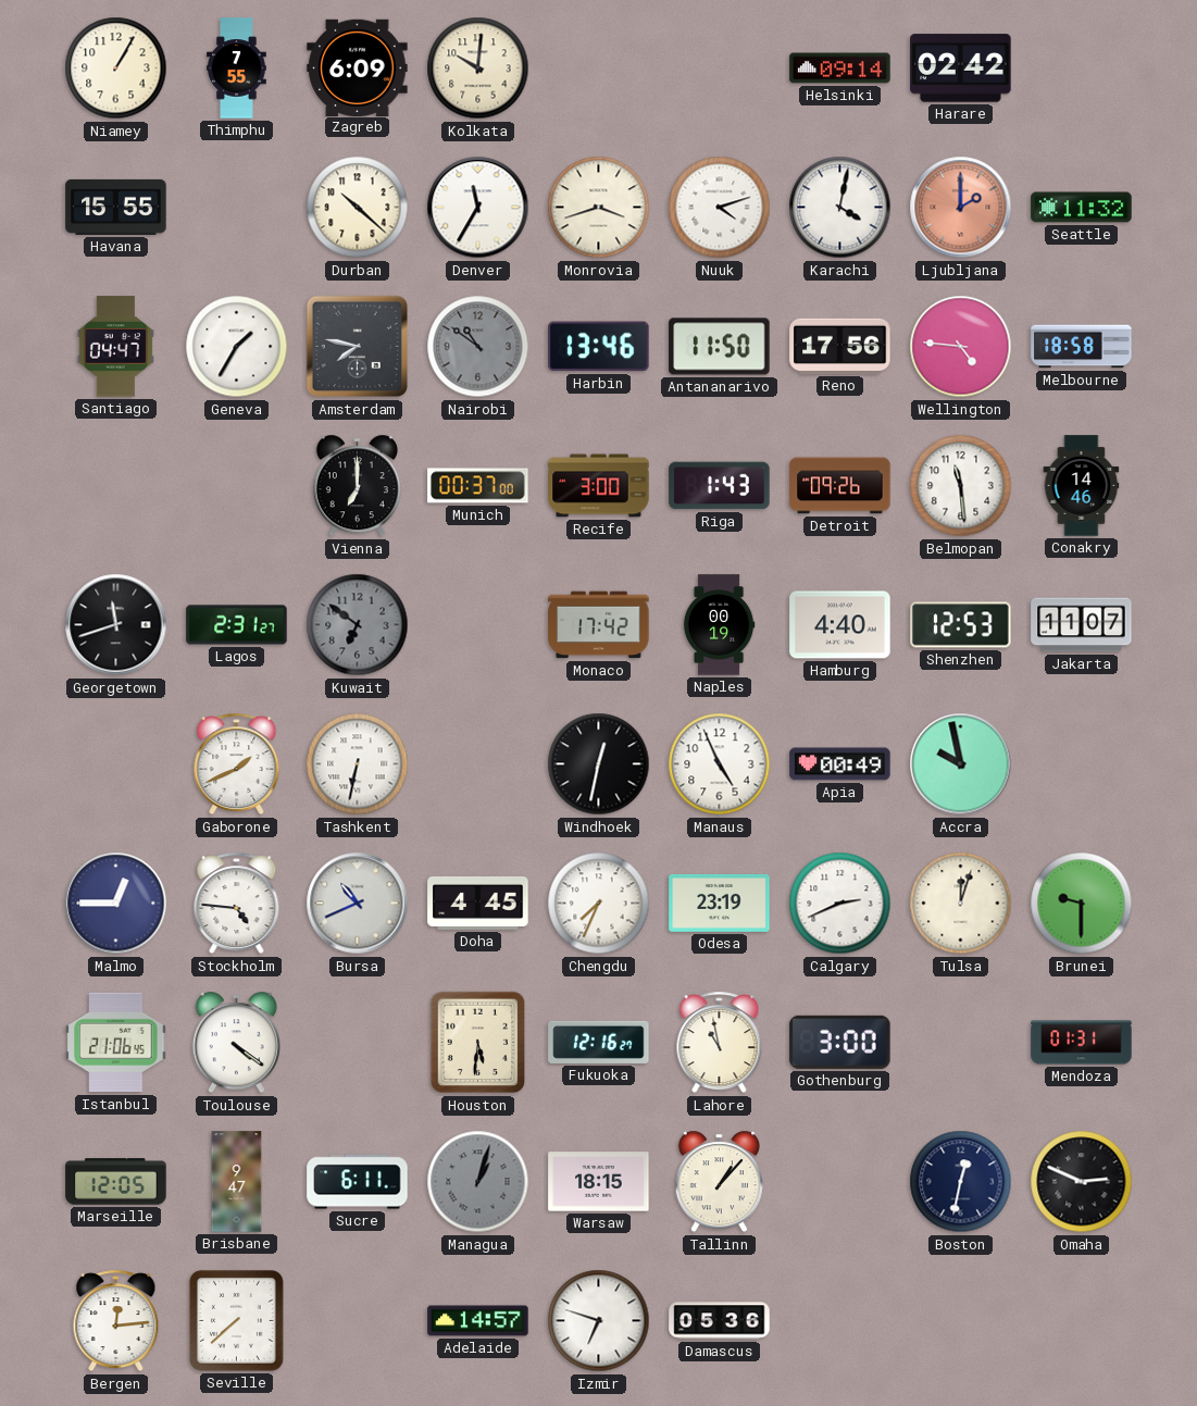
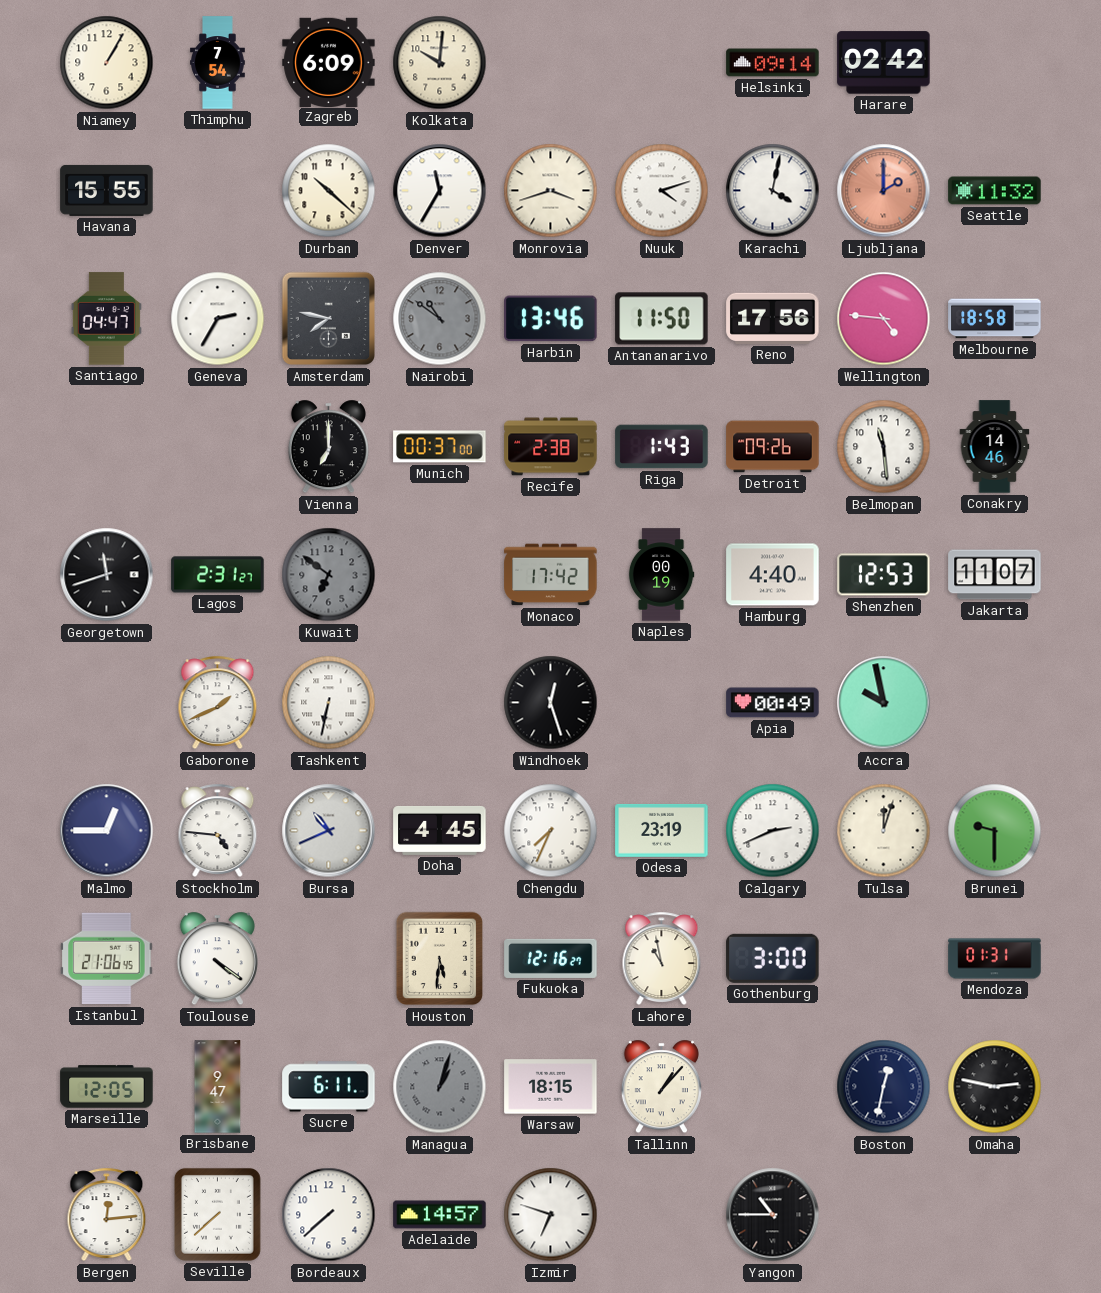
Thimphu: 7:55 -> 7:54 (218, 63)
Geneva: 1:35 -> 2:35 (218, 319)
Recife: 3:00 -> 2:38 (551, 447)
Windhoek: 12:32 -> 12:27 (551, 703)
Manaus: 4:56 -> none (720, 764)
Omaha: 2:49 -> 2:47 (995, 1087)
Bordeaux: none -> 7:38 (329, 1215)
Damascus: 05:36 -> none (720, 1321)
Yangon: none -> 10:45 (773, 1215)
